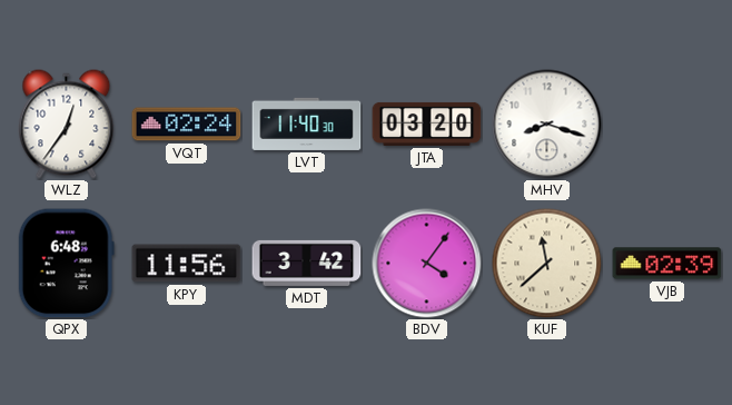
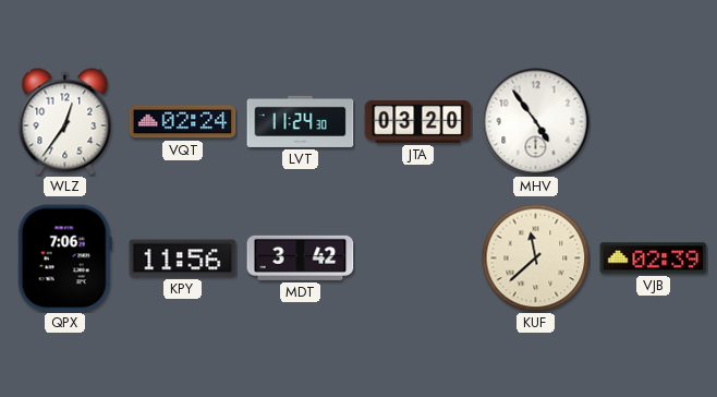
LVT: 11:40 -> 11:24 (301, 121)
MHV: 8:18 -> 4:54 (536, 122)
QPX: 6:48 -> 7:06 (64, 258)
BDV: 4:06 -> none (427, 264)
